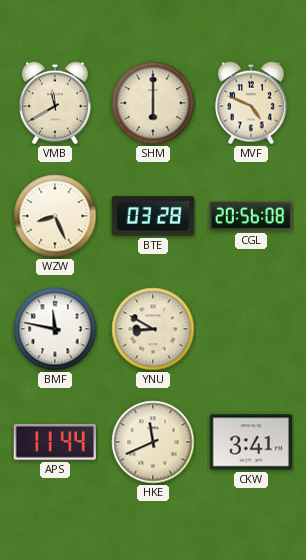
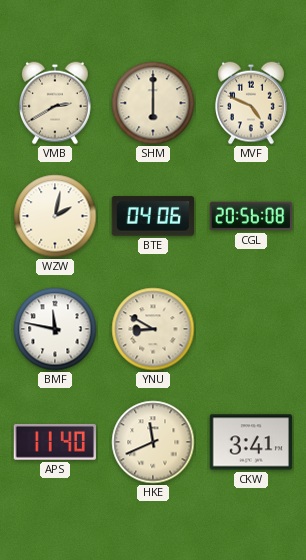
VMB: 11:40 -> 2:40 (56, 103)
WZW: 8:26 -> 2:02 (55, 216)
BTE: 03:28 -> 04:06 (152, 216)
APS: 11:44 -> 11:40 (54, 442)
